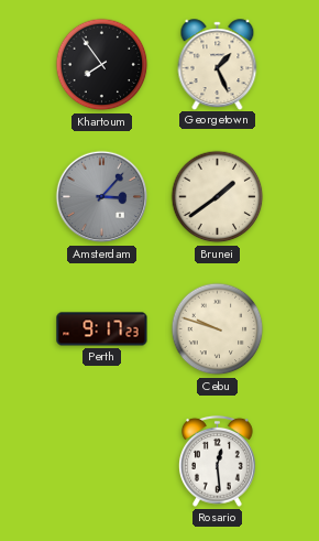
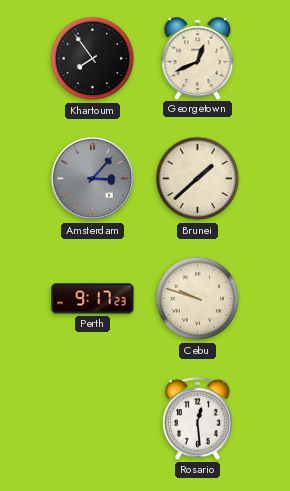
Georgetown: 1:26 -> 12:41 (198, 58)
Brunei: 1:39 -> 1:38 (198, 179)
